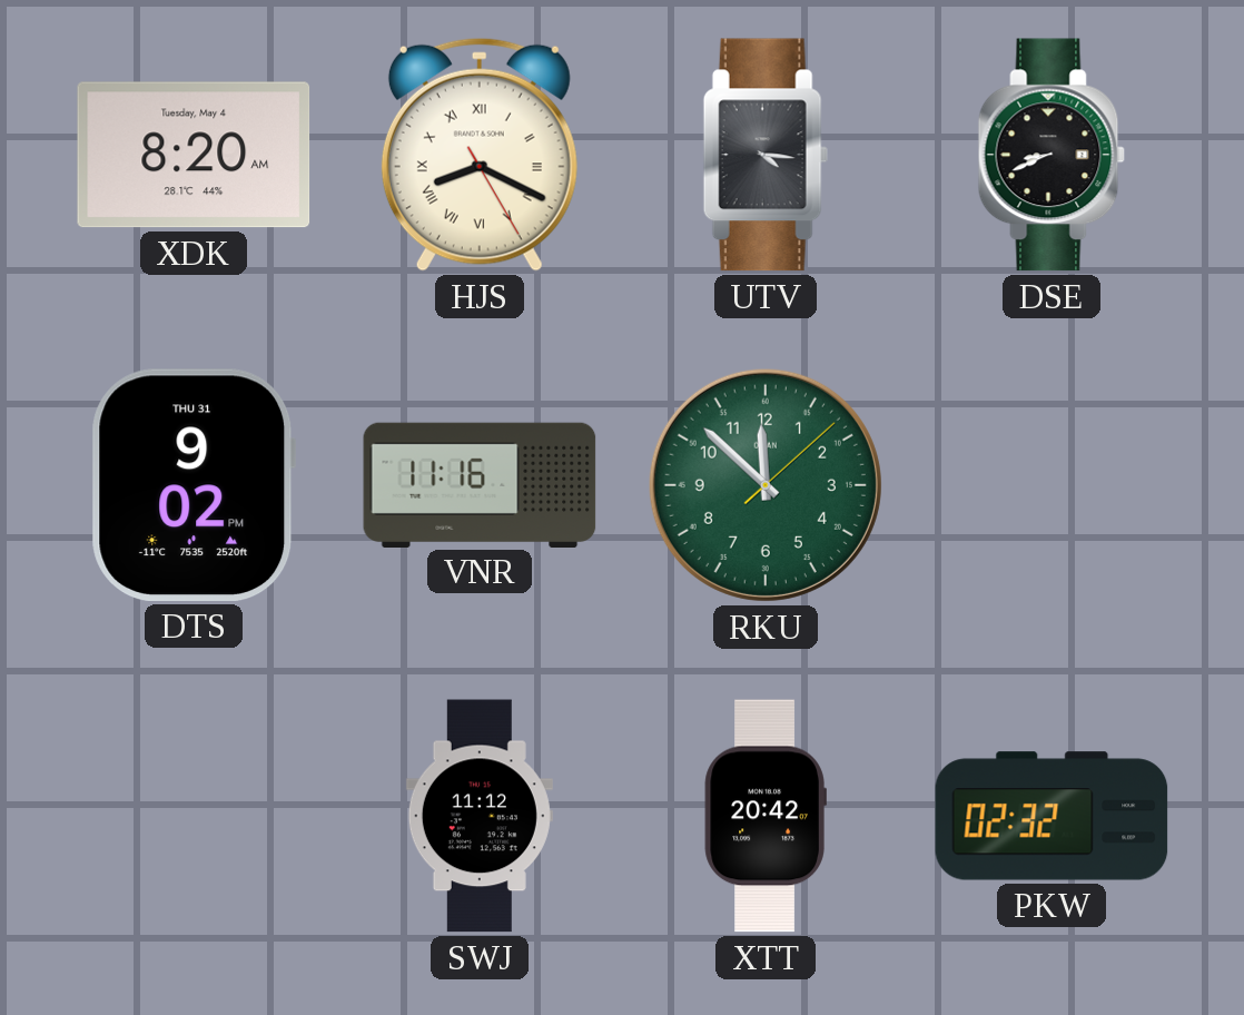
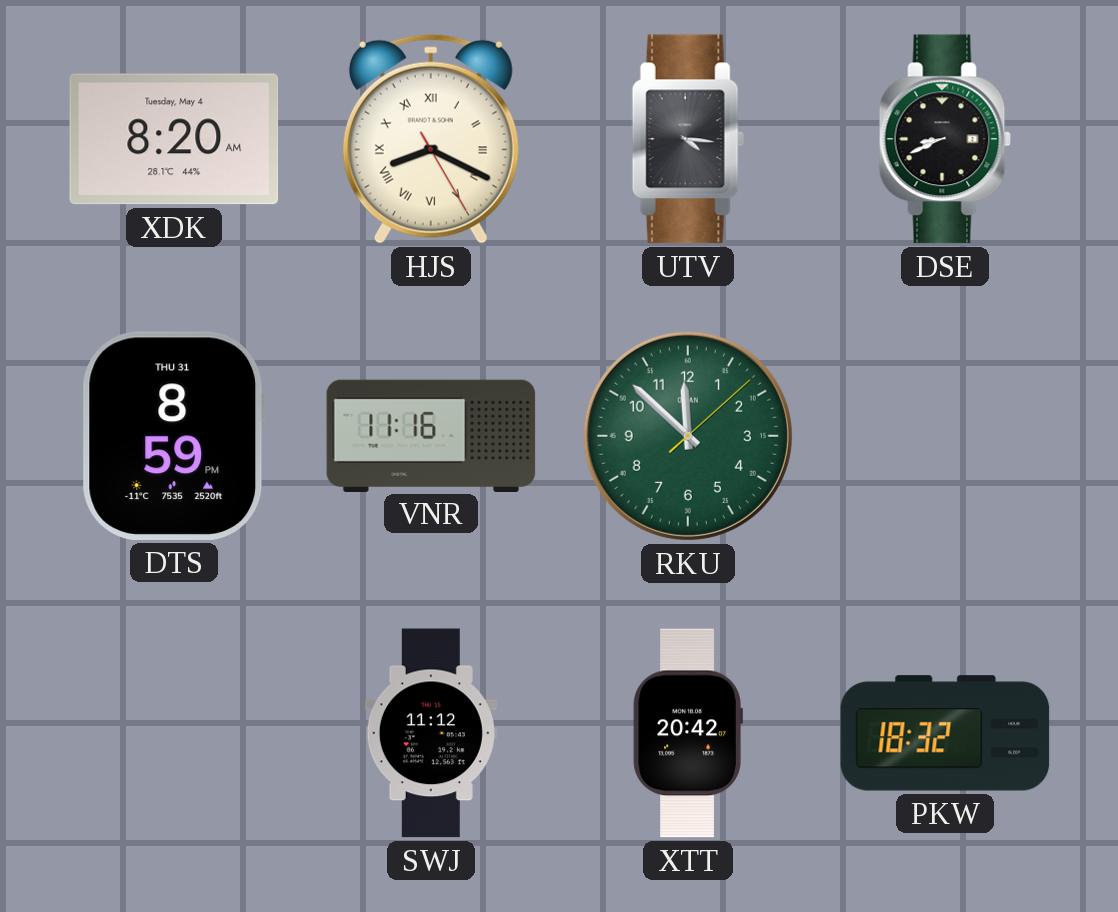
DTS: 9:02 -> 8:59 (174, 436)
PKW: 02:32 -> 18:32 (945, 733)
